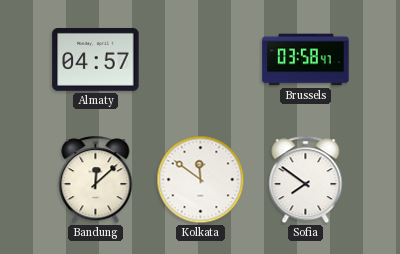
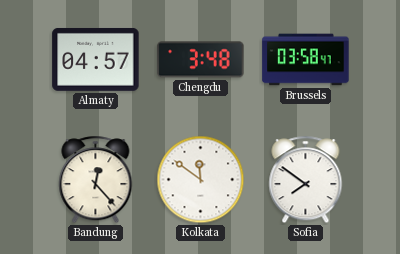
Chengdu: none -> 3:48 (201, 60)
Bandung: 12:08 -> 12:23 (96, 180)
